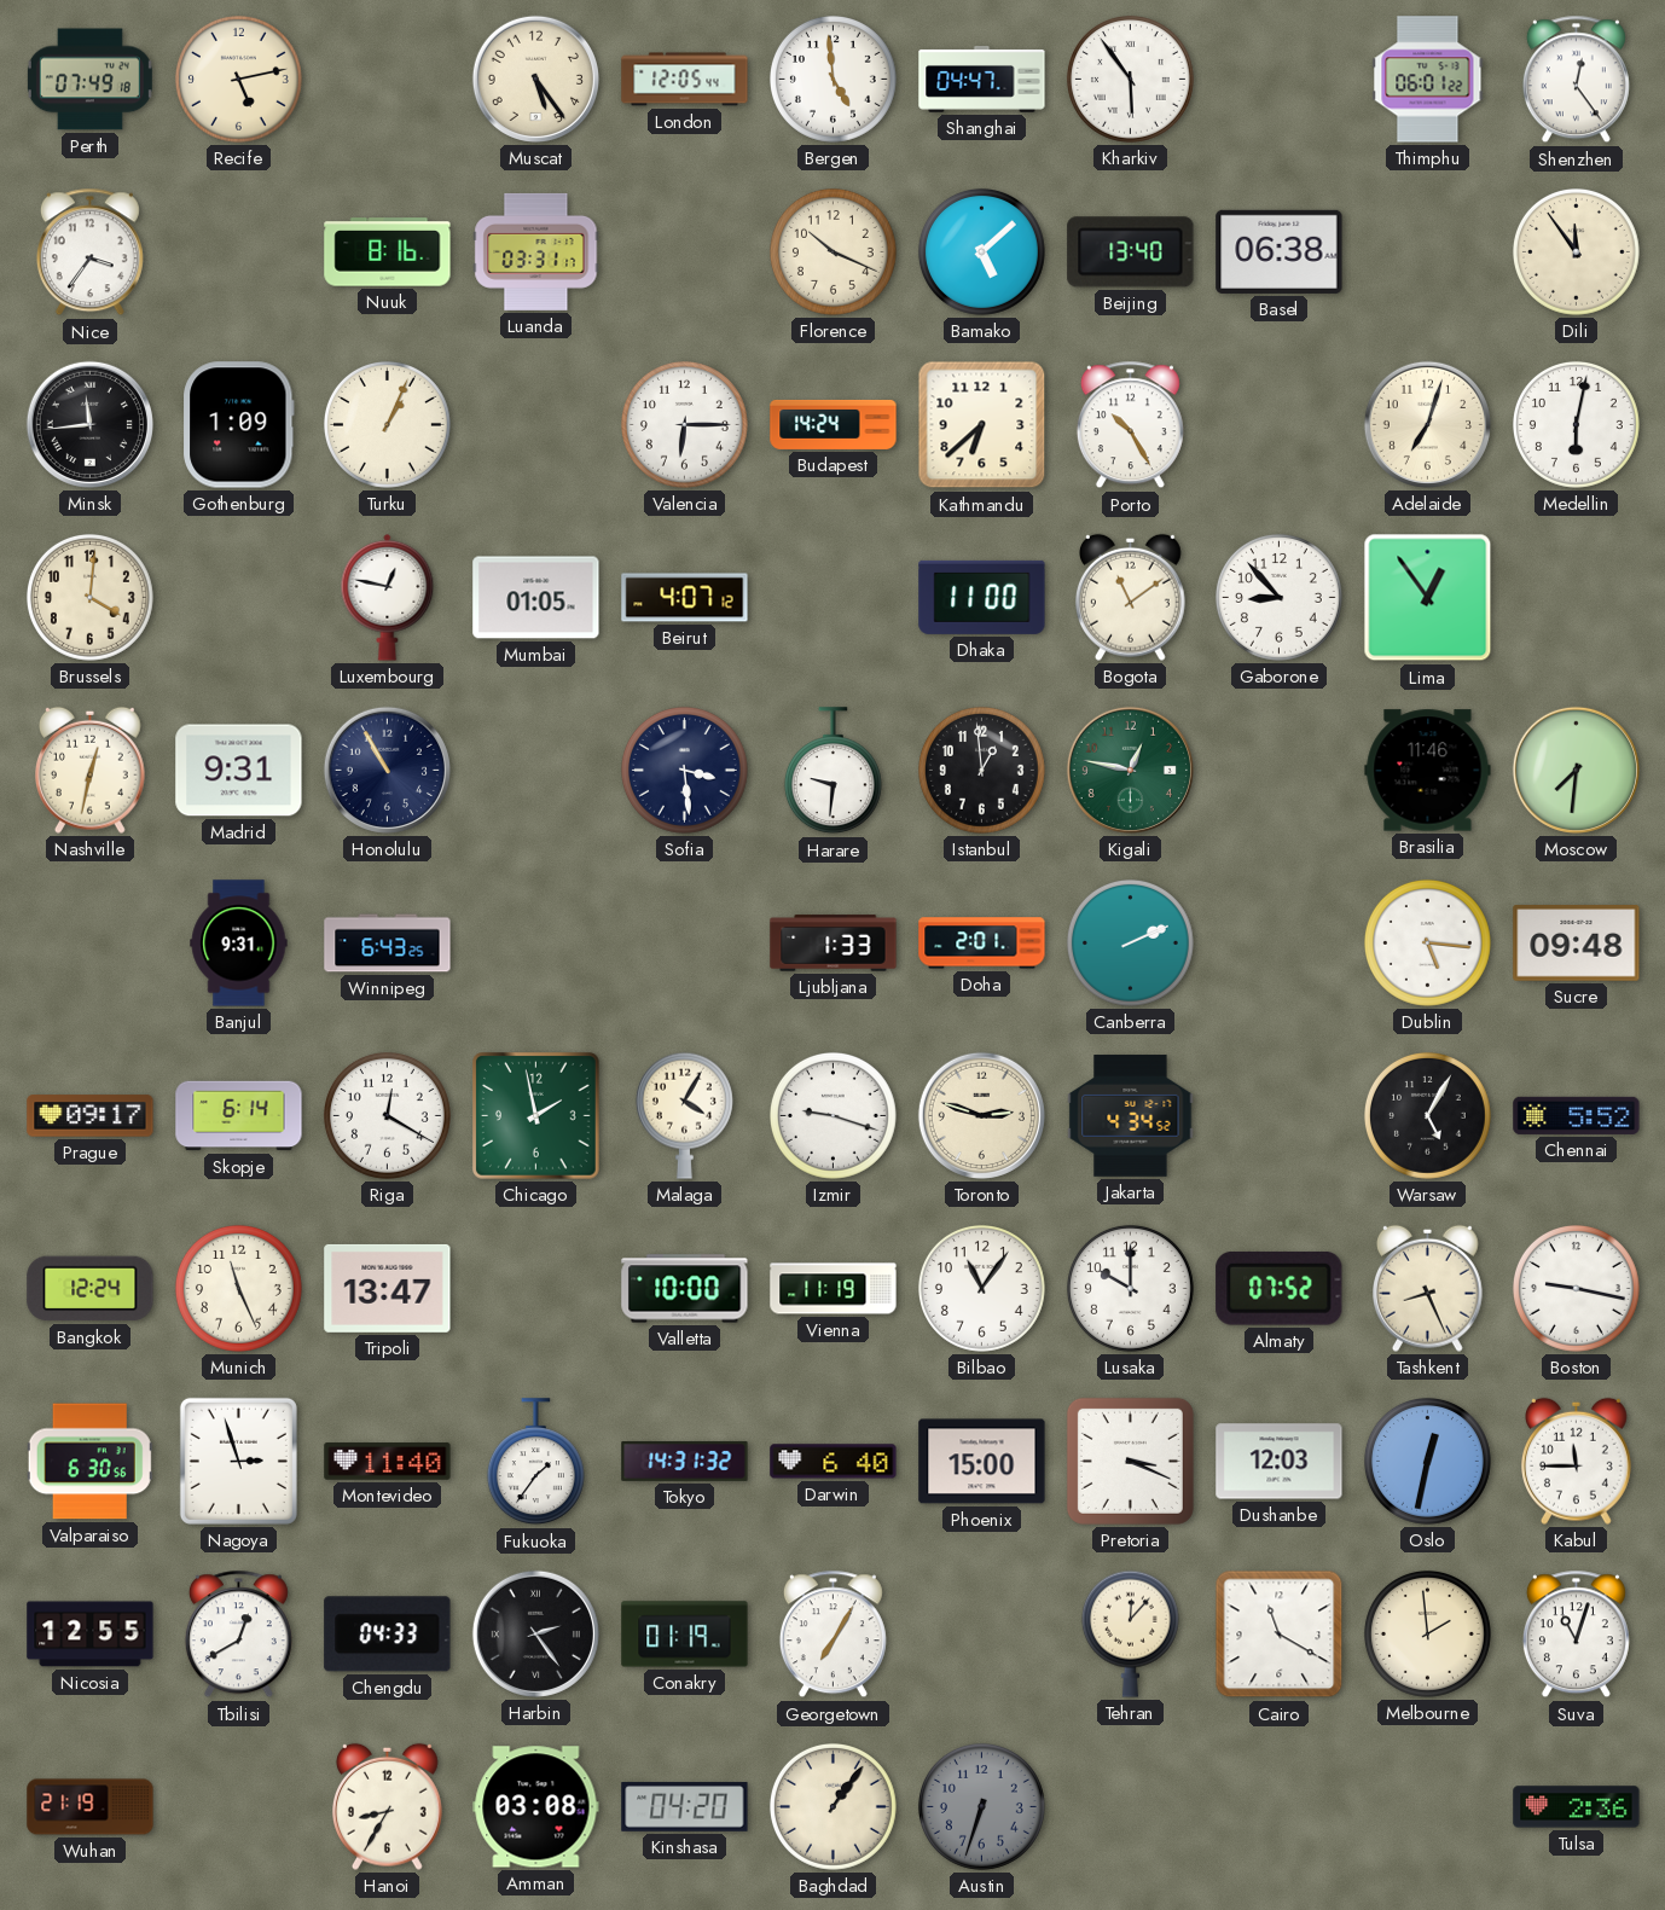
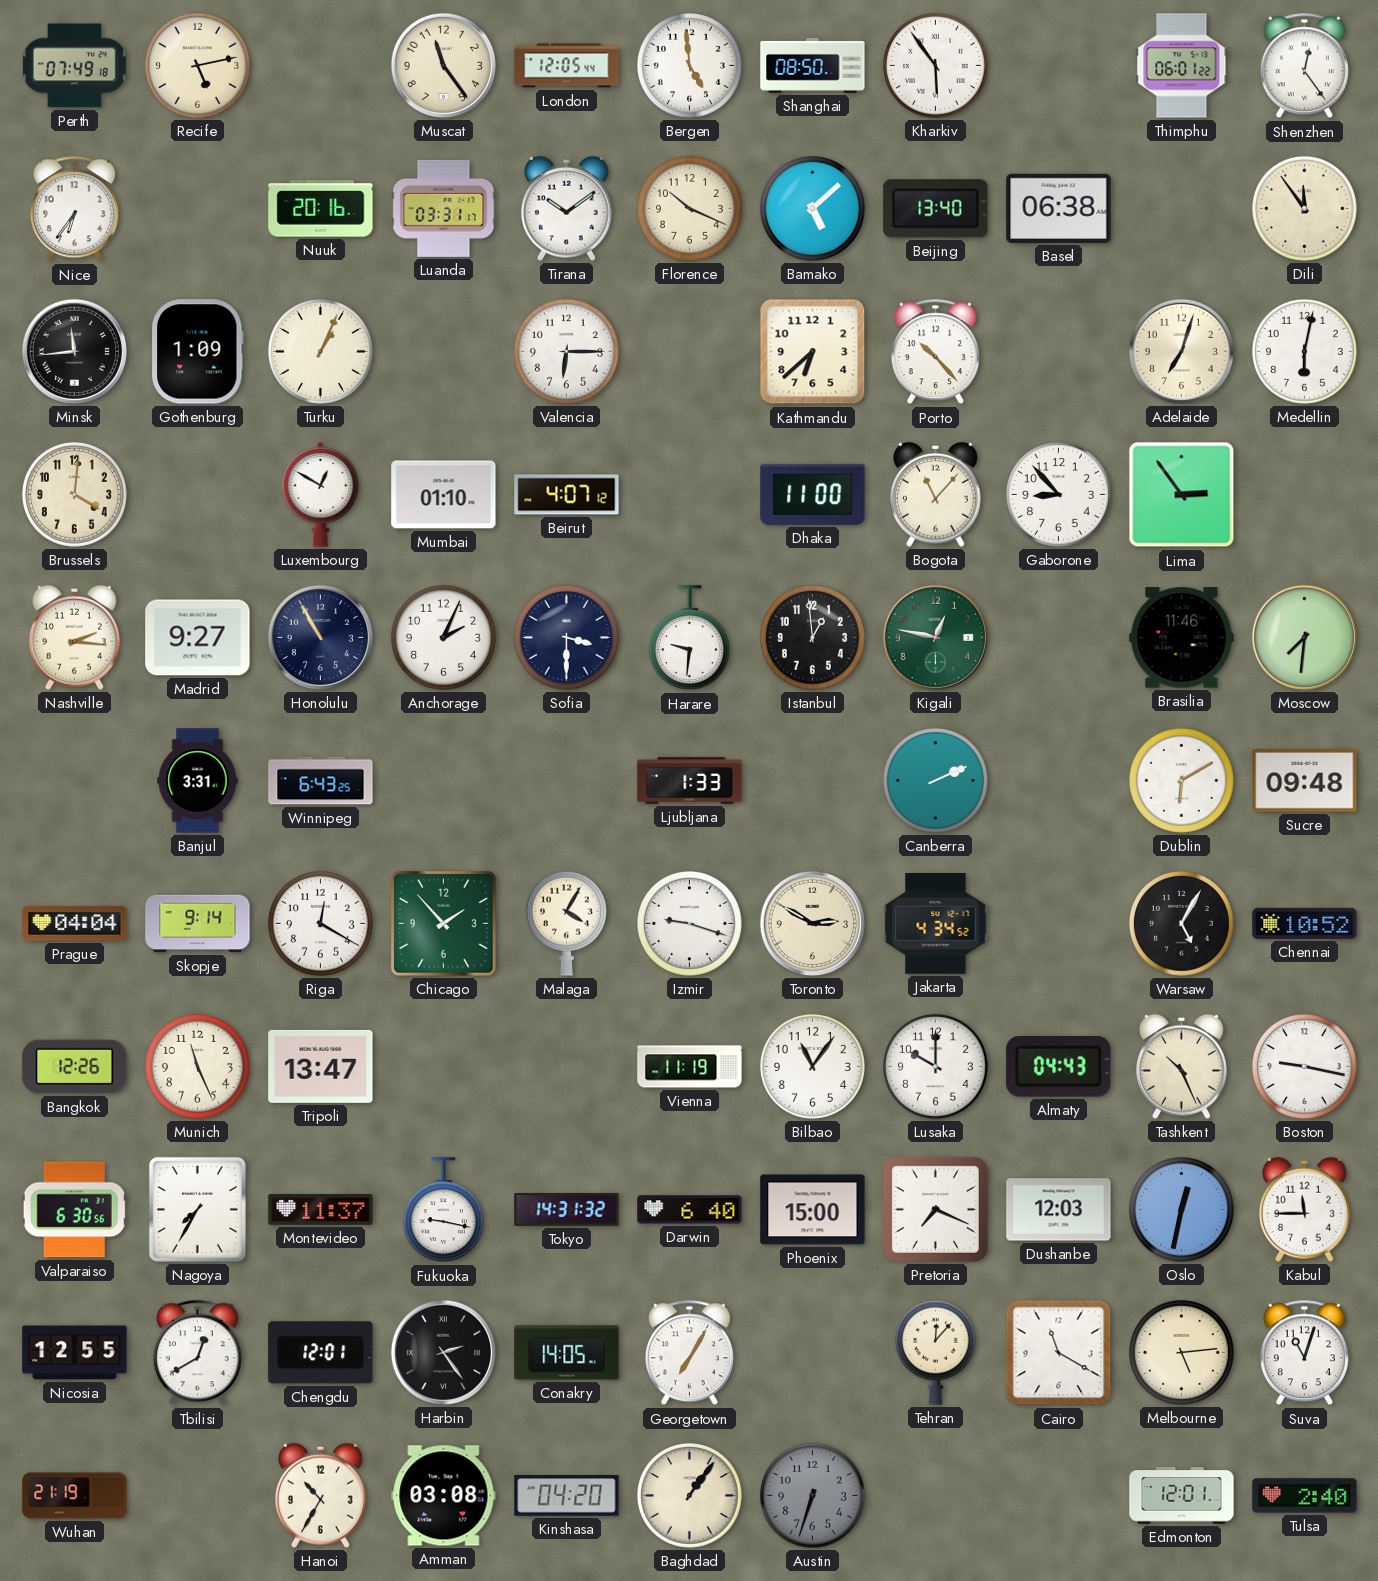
Muscat: 5:24 -> 11:24 (443, 65)
Shanghai: 04:47 -> 08:50 (813, 66)
Nice: 3:36 -> 6:36 (74, 209)
Nuuk: 8:16 -> 20:16 (321, 209)
Tirana: none -> 10:09 (567, 208)
Budapest: 14:24 -> none (834, 424)
Porto: 10:25 -> 10:23 (935, 352)
Luxembourg: 12:47 -> 12:50 (321, 495)
Mumbai: 01:05 -> 01:10 (444, 495)
Bogota: 11:09 -> 11:07 (936, 494)
Lima: 12:54 -> 2:54 (1182, 495)
Nashville: 12:32 -> 2:16 (75, 637)
Madrid: 9:31 -> 9:27 (198, 638)
Anchorage: none -> 2:04 (443, 637)
Sofia: 3:29 -> 3:30 (566, 637)
Banjul: 9:31 -> 3:31 (198, 781)
Doha: 2:01 -> none (982, 944)
Dublin: 5:16 -> 6:10 (1181, 780)
Prague: 09:17 -> 04:04 (75, 924)
Skopje: 6:14 -> 9:14 (198, 924)
Chicago: 1:58 -> 1:53 (444, 924)
Toronto: 2:48 -> 2:50 (812, 923)
Chennai: 5:52 -> 10:52 (1305, 923)
Bangkok: 12:24 -> 12:26 (75, 1067)
Valletta: 10:00 -> none (685, 1289)
Almaty: 07:52 -> 04:43 (1059, 1066)
Tashkent: 8:26 -> 10:26 (1182, 1066)
Nagoya: 2:57 -> 7:35 (197, 1209)
Montevideo: 11:40 -> 11:37 (321, 1210)
Fukuoka: 1:36 -> 9:17 (443, 1210)
Pretoria: 3:19 -> 7:19 (935, 1209)
Chengdu: 04:33 -> 12:01 (321, 1353)
Conakry: 01:19 -> 14:05 (567, 1353)
Melbourne: 1:59 -> 5:14 (1181, 1352)
Hanoi: 8:35 -> 10:35 (321, 1495)
Edmonton: none -> 12:01 (1182, 1496)
Tulsa: 2:36 -> 2:40 (1305, 1496)
